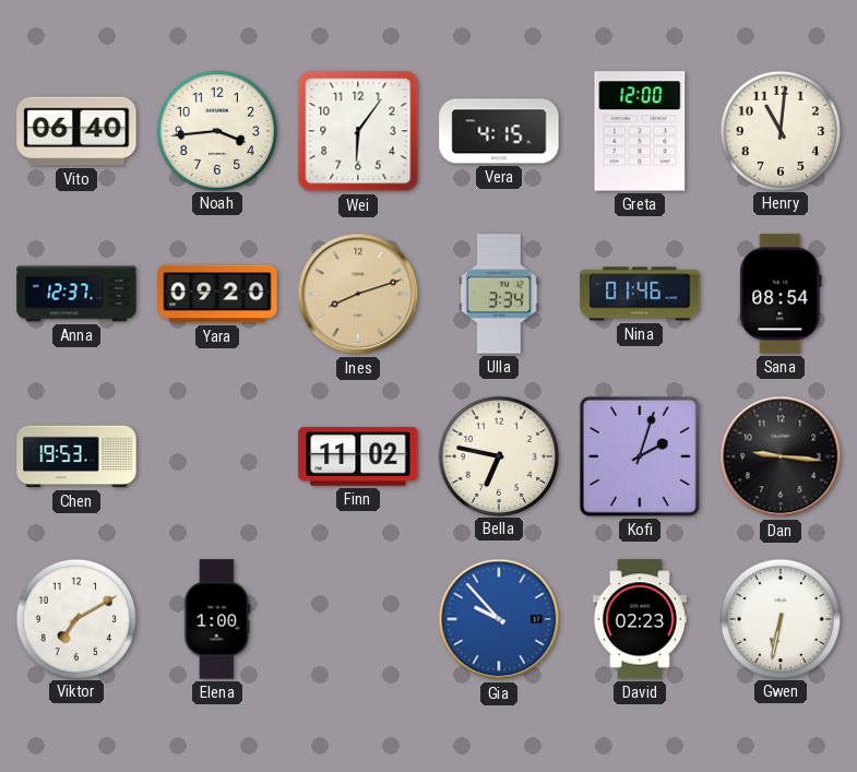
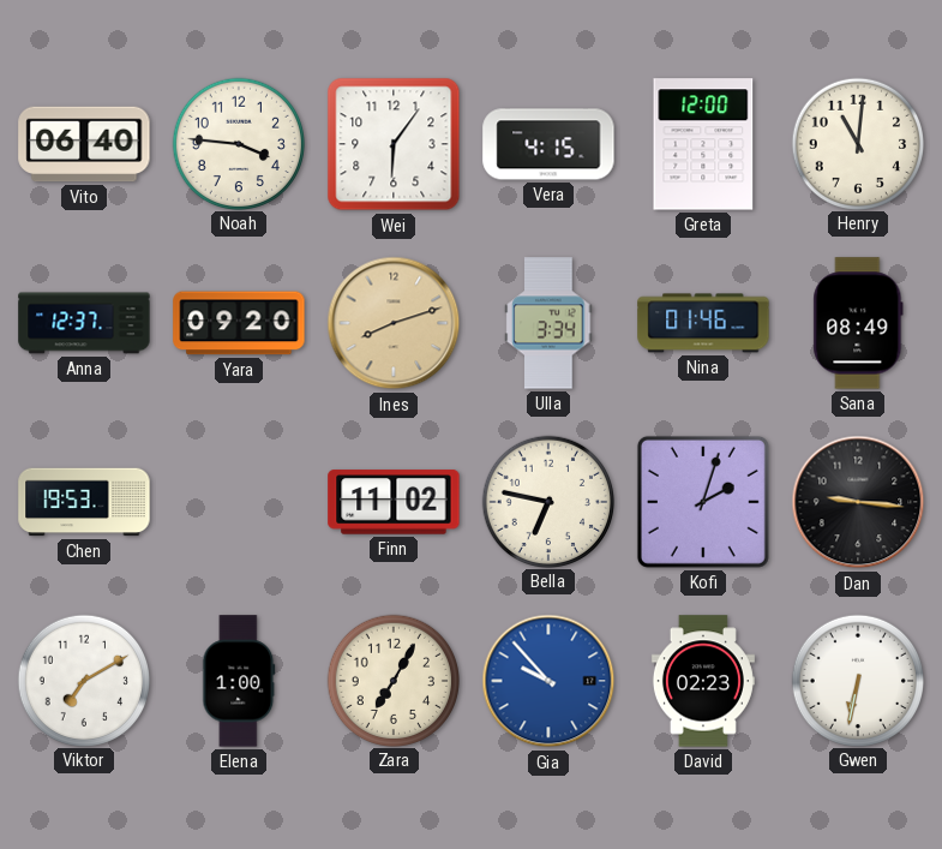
Noah: 3:44 -> 3:46 (238, 143)
Sana: 08:54 -> 08:49 (858, 323)
Zara: none -> 7:05 (392, 680)
